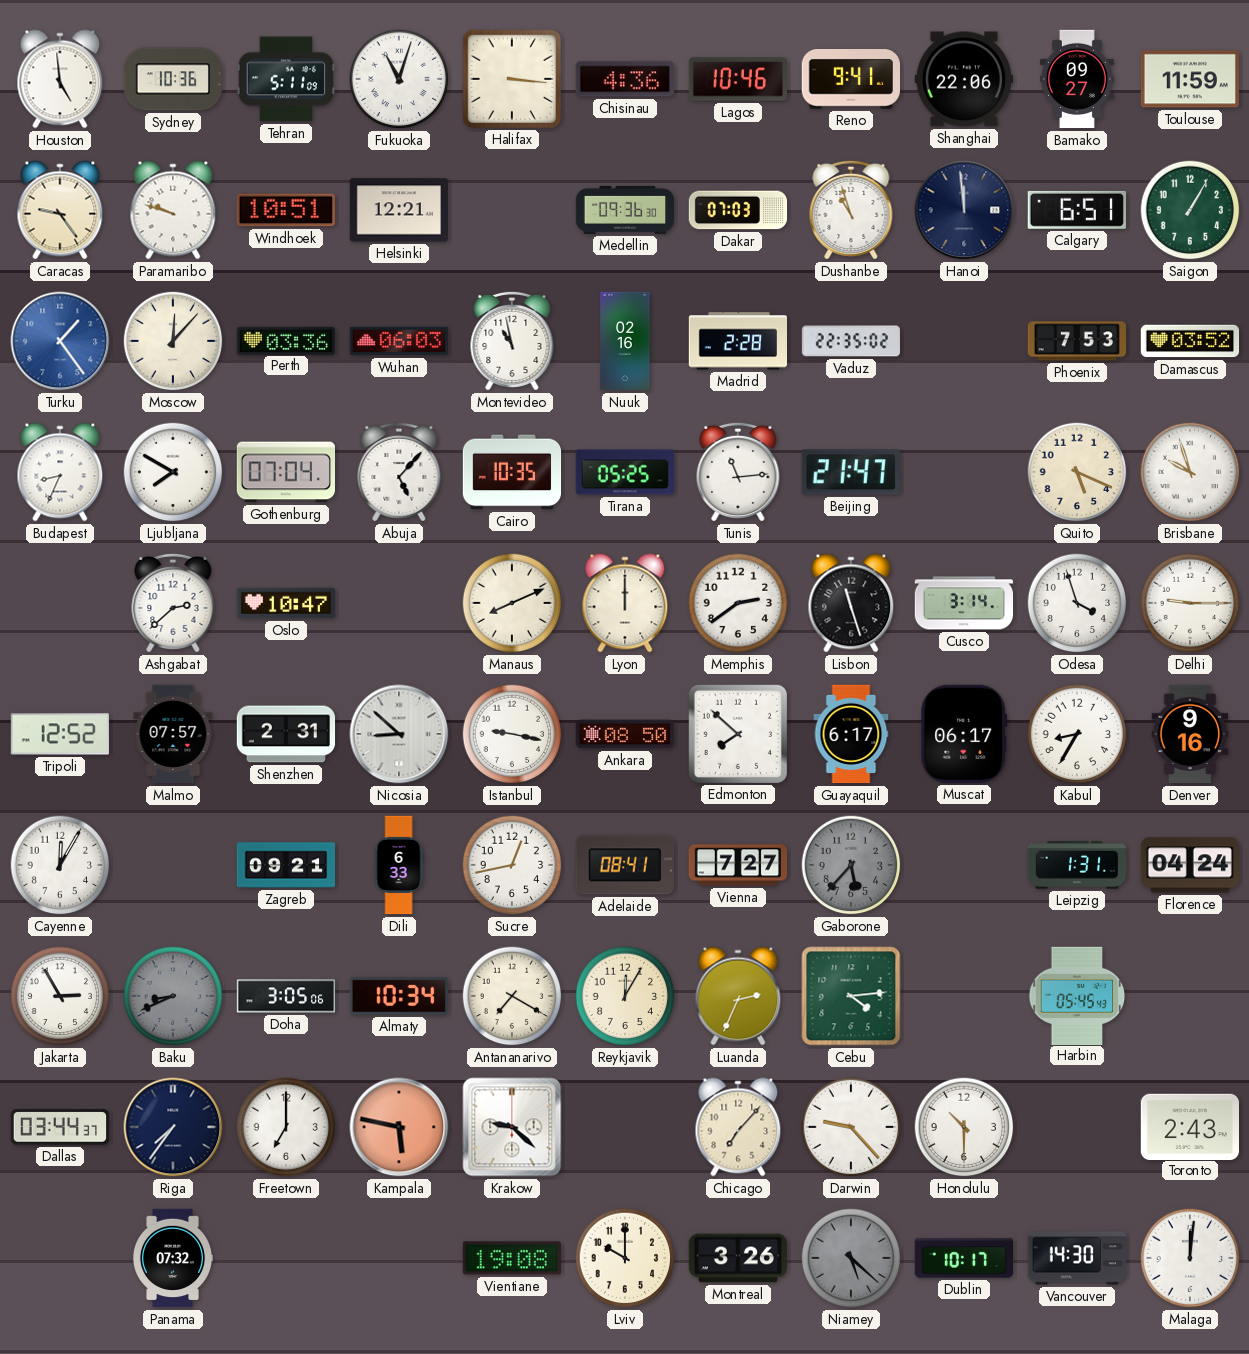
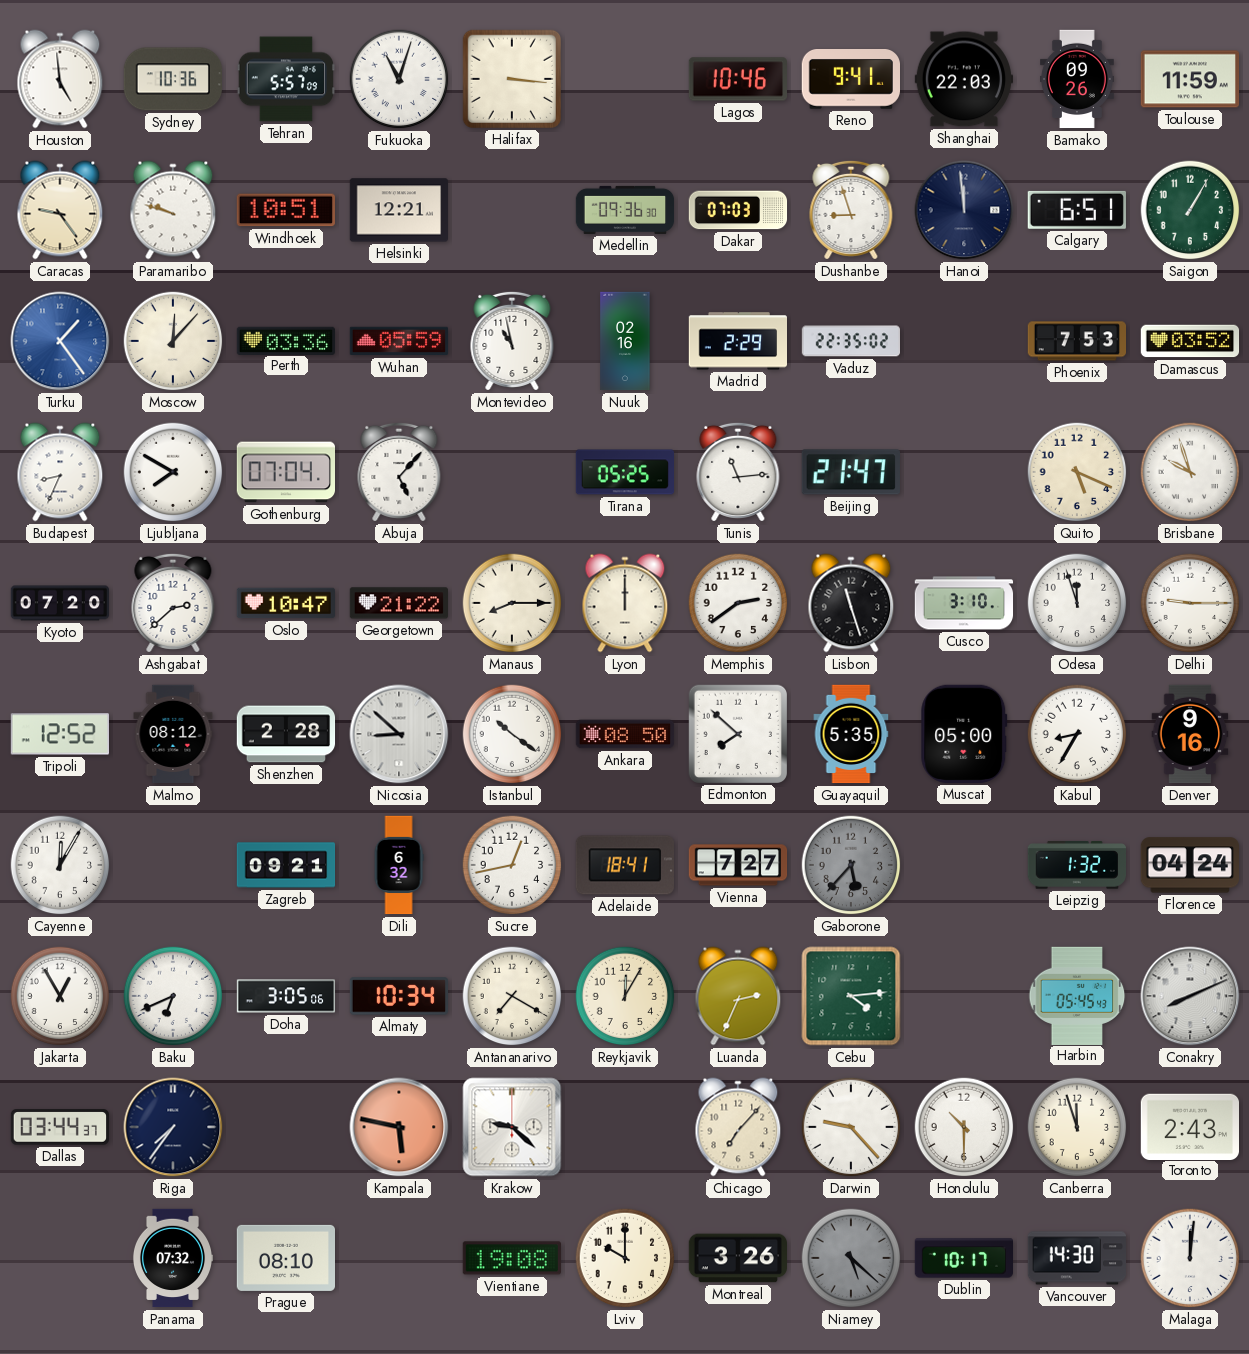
Tehran: 5:11 -> 5:57 (285, 79)
Chisinau: 4:36 -> none (625, 79)
Shanghai: 22:06 -> 22:03 (963, 79)
Bamako: 09:27 -> 09:26 (1078, 79)
Dushanbe: 10:57 -> 8:57 (851, 210)
Wuhan: 06:03 -> 05:59 (399, 341)
Madrid: 2:28 -> 2:29 (737, 341)
Cairo: 10:35 -> none (512, 472)
Kyoto: none -> 07:20 (60, 603)
Georgetown: none -> 21:22 (398, 603)
Manaus: 8:11 -> 8:15 (512, 603)
Cusco: 3:14 -> 3:10 (964, 603)
Odesa: 3:57 -> 11:57 (1077, 603)
Malmo: 07:57 -> 08:12 (173, 734)
Shenzhen: 2:31 -> 2:28 (286, 734)
Istanbul: 9:17 -> 10:21 (512, 734)
Guayaquil: 6:17 -> 5:35 (851, 734)
Muscat: 06:17 -> 05:00 (964, 734)
Dili: 6:33 -> 6:32 (399, 865)
Adelaide: 08:41 -> 18:41 (625, 865)
Leipzig: 1:31 -> 1:32 (1076, 866)
Jakarta: 2:55 -> 12:55 (60, 996)
Baku: 8:41 -> 6:41 (173, 996)
Baku dial: grey -> white (173, 996)
Conakry: none -> 8:11 (1190, 996)
Freetown: 7:00 -> none (286, 1127)
Canberra: none -> 11:57 (1077, 1127)
Prague: none -> 08:10 (285, 1258)
